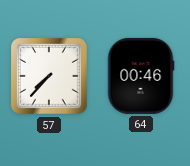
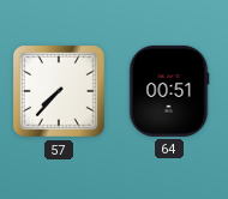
64: 00:46 -> 00:51 (169, 91)
